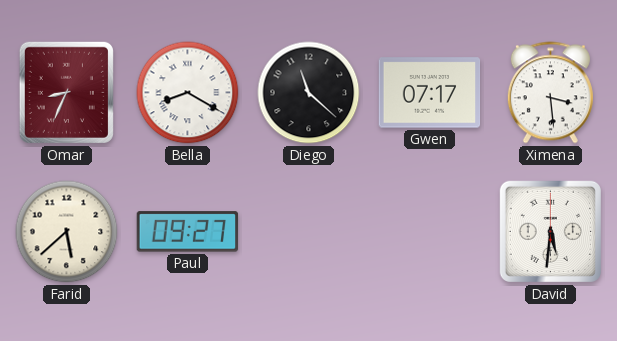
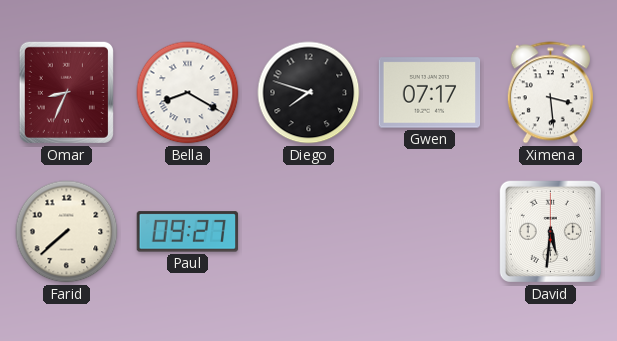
Diego: 11:22 -> 7:48 (309, 93)
Farid: 5:38 -> 7:38 (67, 232)
